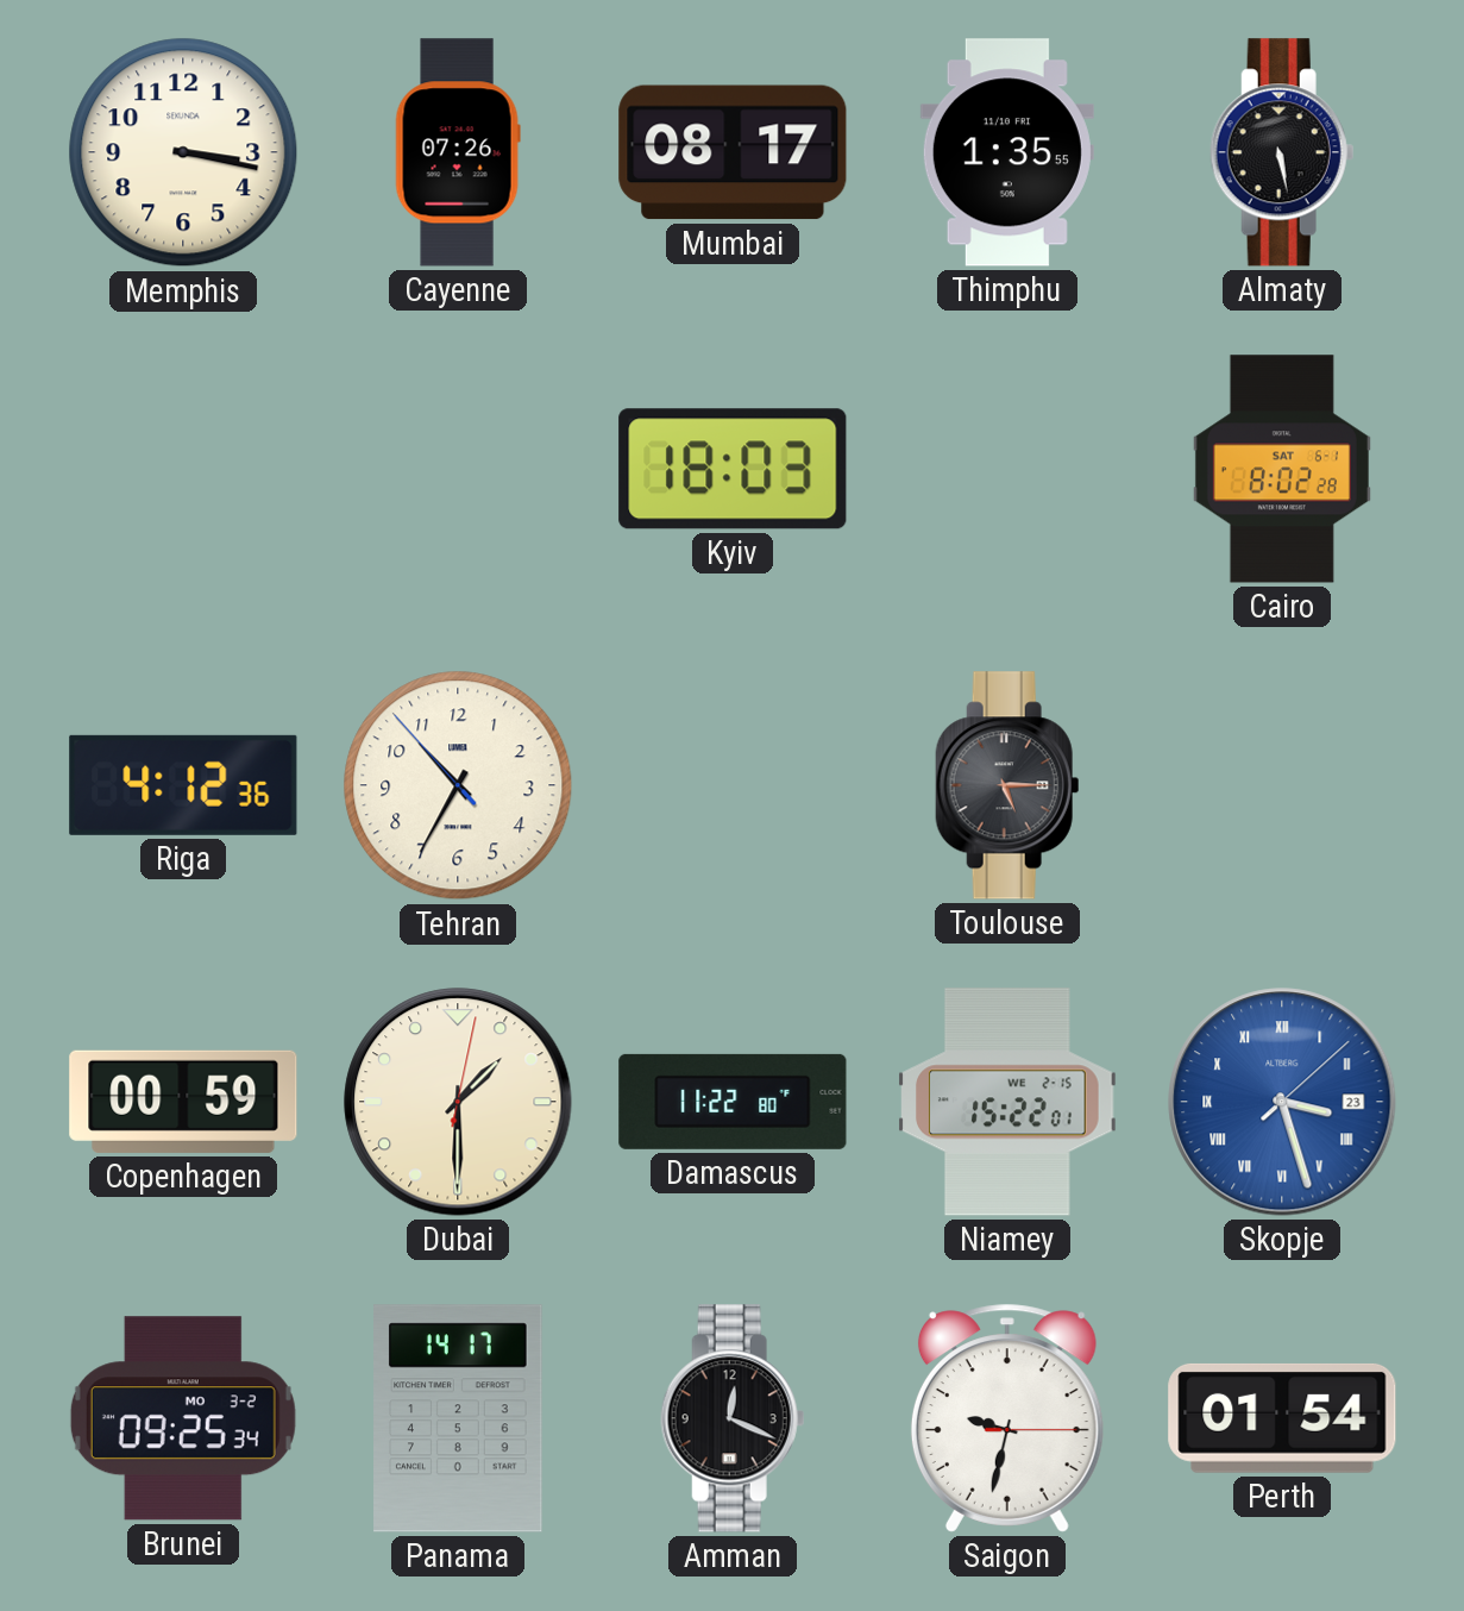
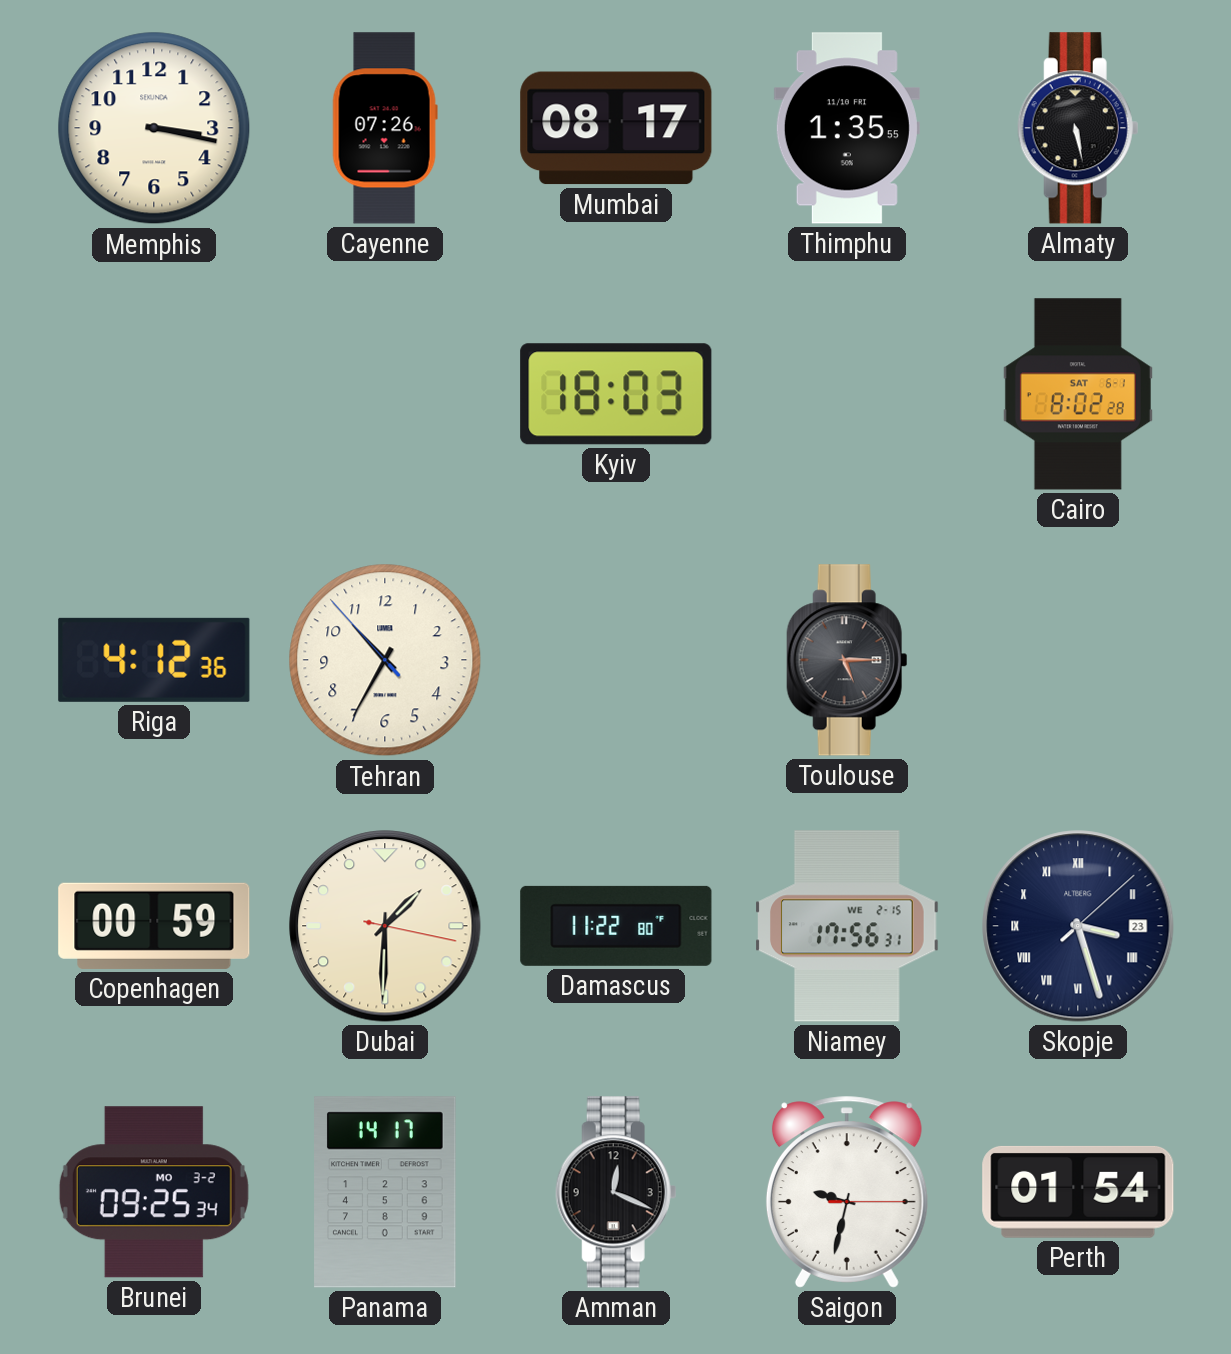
Dubai: 1:30:02 -> 1:30:17 (385, 926)
Niamey: 15:22 -> 17:56 (847, 926)
Skopje dial: blue -> navy (1078, 926)
